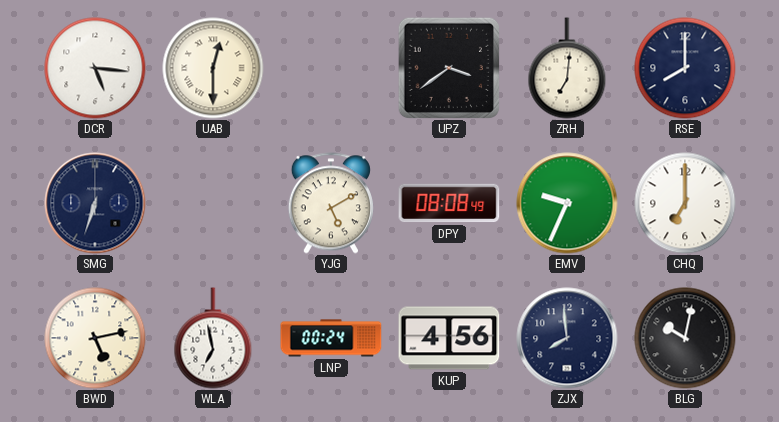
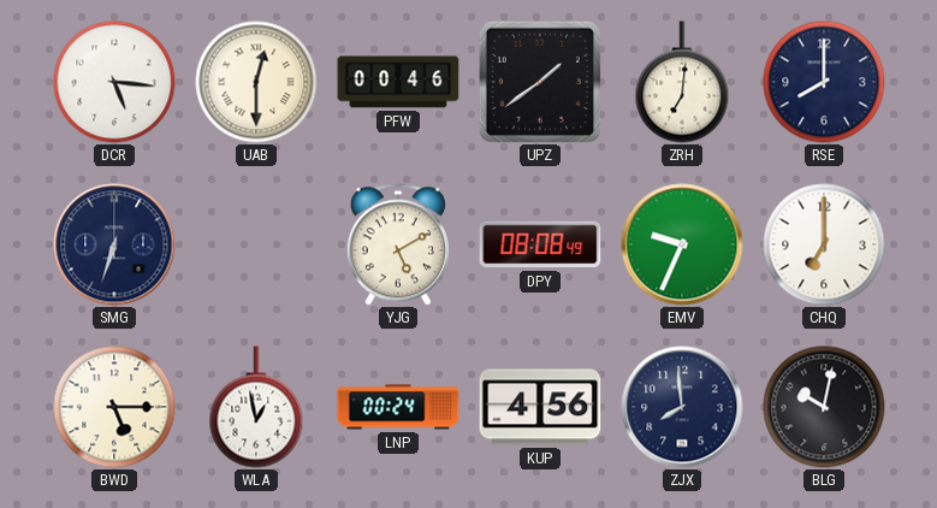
PFW: none -> 00:46 (398, 82)
UPZ: 3:39 -> 1:39 (539, 81)
BWD: 5:13 -> 5:15 (114, 407)
WLA: 6:58 -> 12:58 (256, 407)
